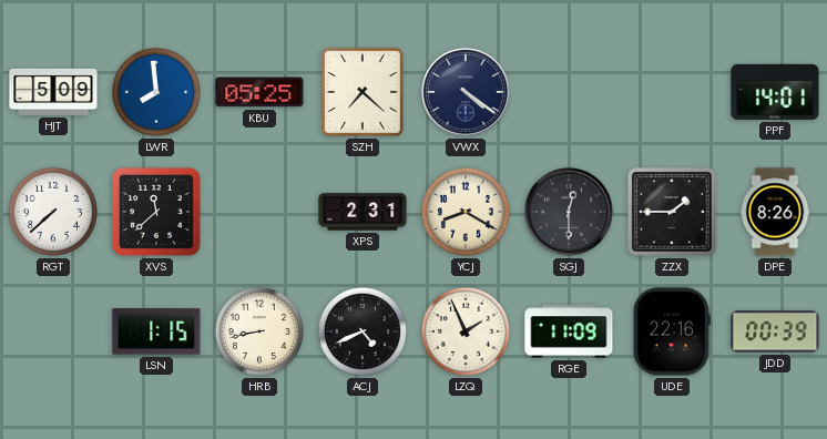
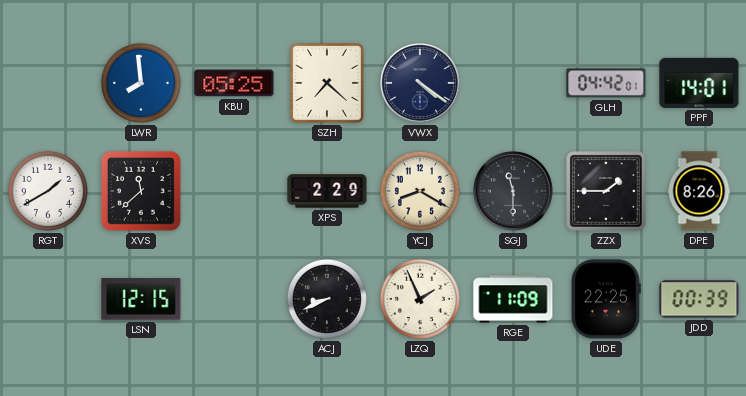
HJT: 5:09 -> none (53, 92)
GLH: none -> 04:42 (606, 83)
RGT: 7:38 -> 1:40 (48, 191)
XPS: 2:31 -> 2:29 (327, 191)
SGJ: 12:30 -> 11:30 (514, 192)
LSN: 1:15 -> 12:15 (141, 299)
HRB: 8:43 -> none (259, 331)
ACJ: 4:41 -> 8:41 (327, 299)
UDE: 22:16 -> 22:25 (606, 299)
